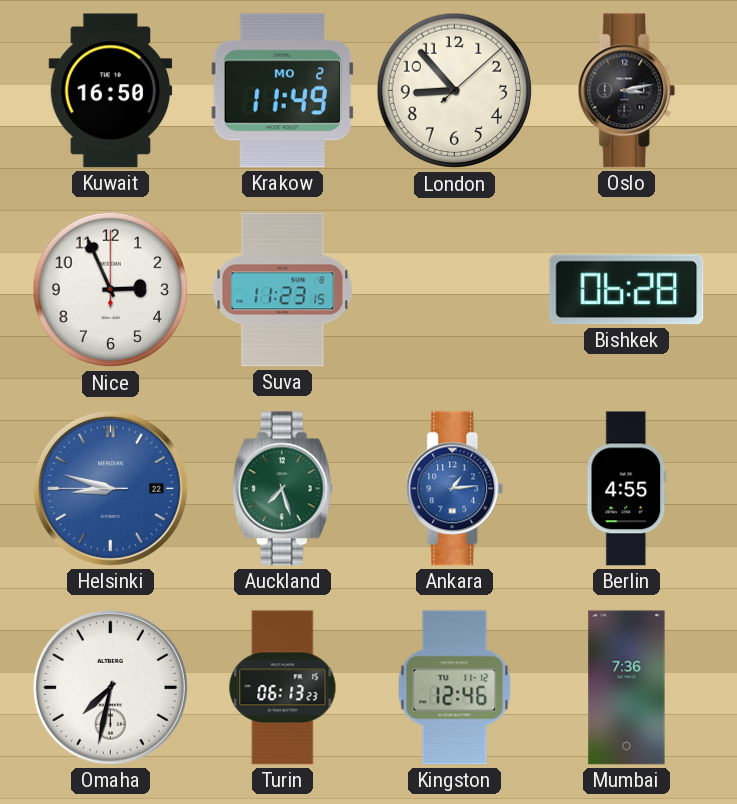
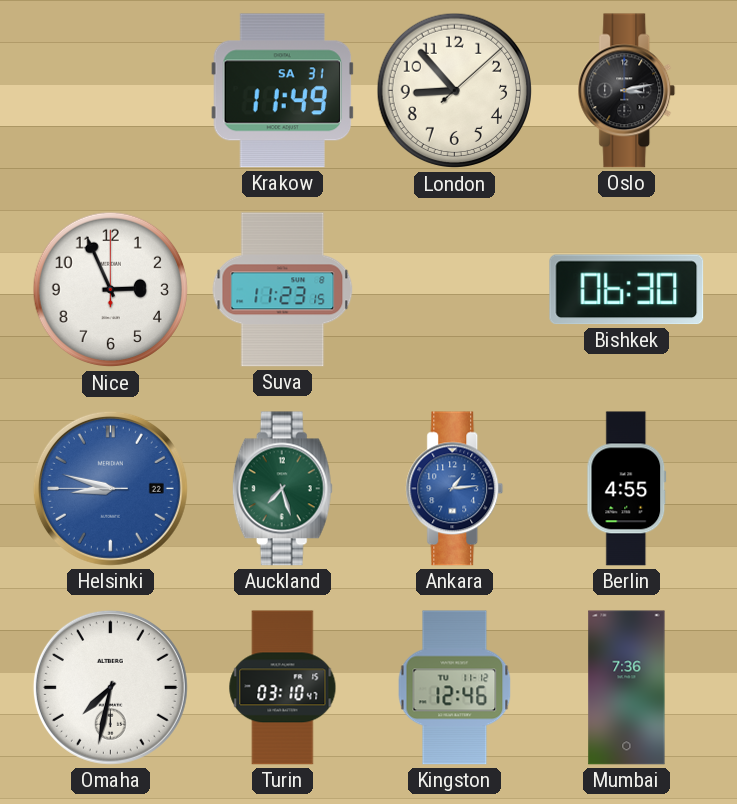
Kuwait: 16:50 -> none (111, 91)
Krakow date: MO 2 -> SA 31 (283, 91)
Bishkek: 06:28 -> 06:30 (627, 290)
Turin: 06:13 -> 03:10 (283, 688)
